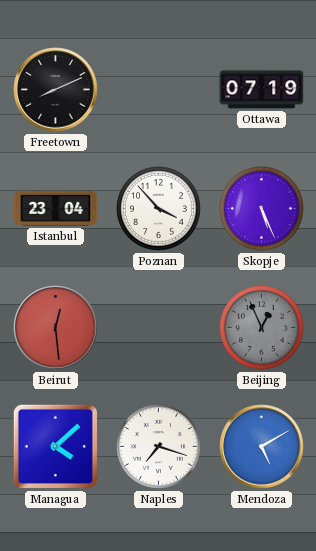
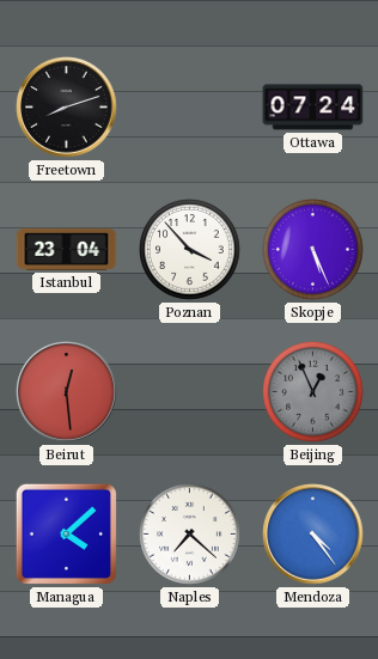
Freetown: 8:11 -> 8:12 (67, 108)
Ottawa: 07:19 -> 07:24 (313, 108)
Naples: 7:18 -> 7:22 (190, 535)
Mendoza: 5:10 -> 4:24 (313, 535)
